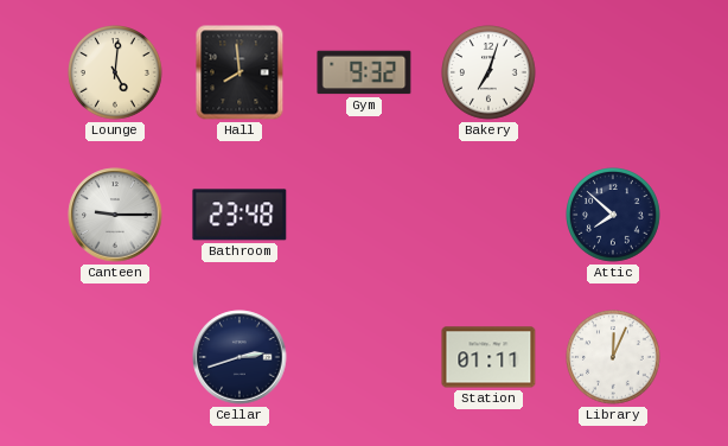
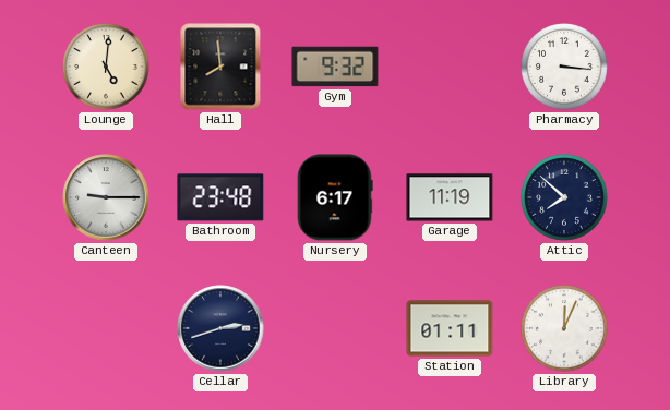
Bakery: 7:03 -> none (490, 74)
Pharmacy: none -> 3:16 (565, 68)
Nursery: none -> 6:17 (335, 197)
Garage: none -> 11:19 (450, 197)
